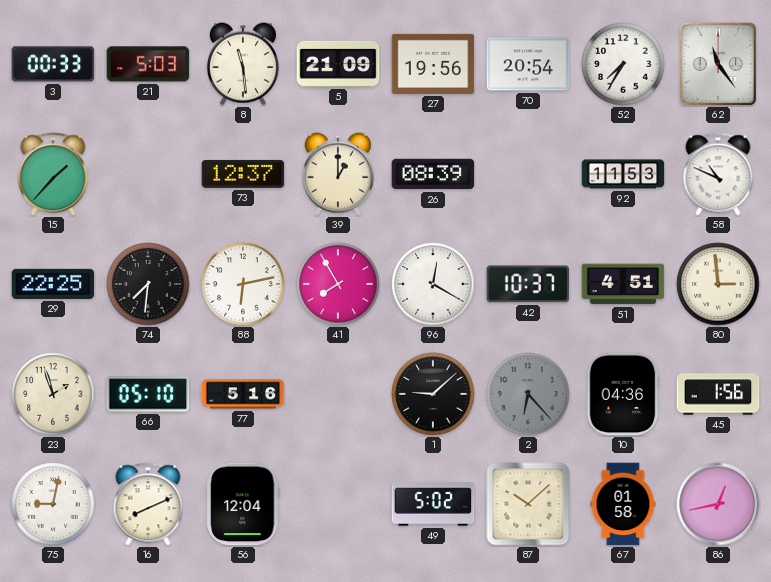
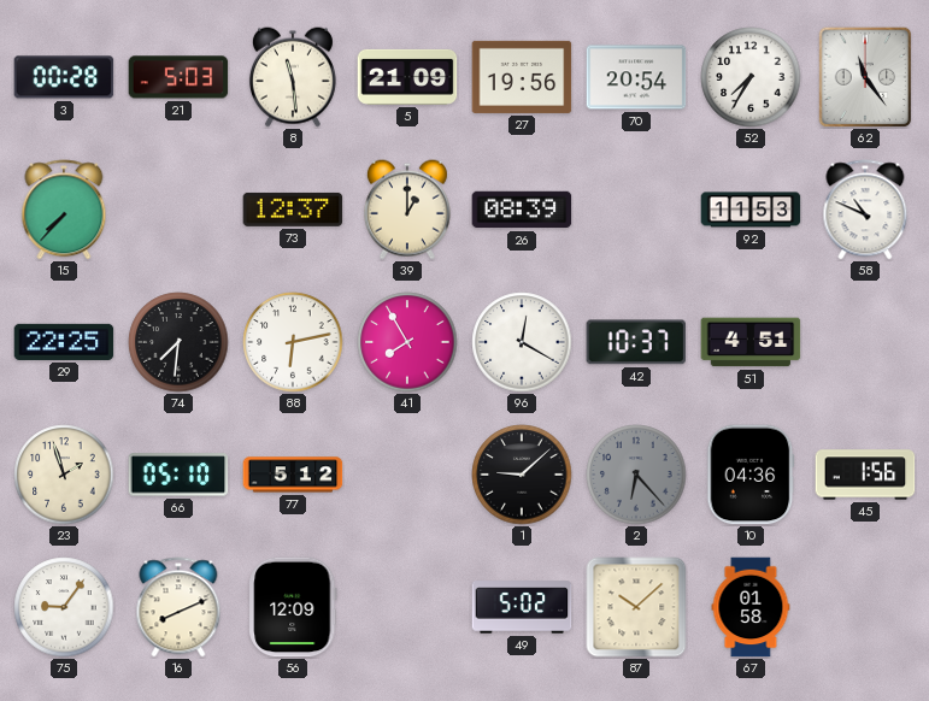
3: 00:33 -> 00:28 (64, 77)
15: 1:37 -> 7:37 (64, 210)
80: 2:59 -> none (718, 284)
77: 5:16 -> 5:12 (293, 475)
75: 9:02 -> 9:06 (64, 607)
56: 12:04 -> 12:09 (293, 607)
86: 12:43 -> none (718, 504)
